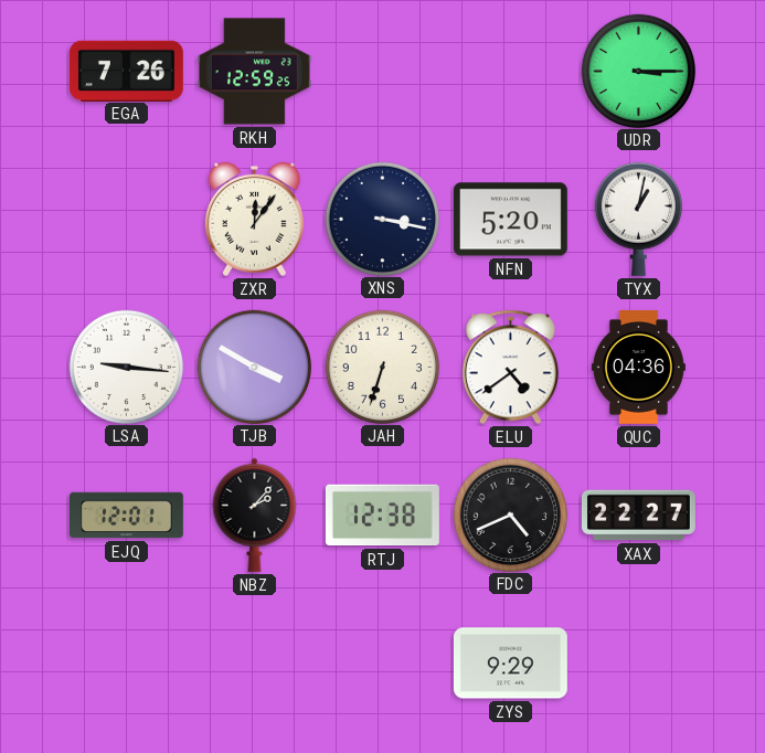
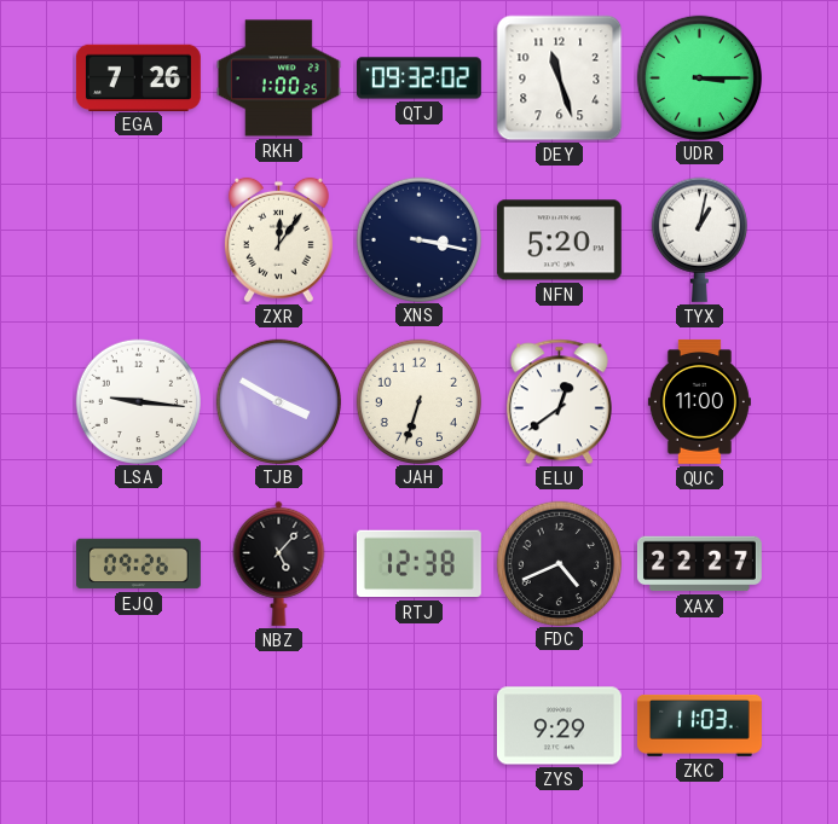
RKH: 12:59 -> 1:00 (278, 79)
QTJ: none -> 09:32 (418, 79)
DEY: none -> 11:27 (560, 79)
ELU: 4:39 -> 12:39 (559, 402)
QUC: 04:36 -> 11:00 (699, 401)
EJQ: 12:01 -> 09:26 (139, 564)
NBZ: 2:07 -> 5:07 (279, 563)
ZKC: none -> 11:03 (699, 725)
